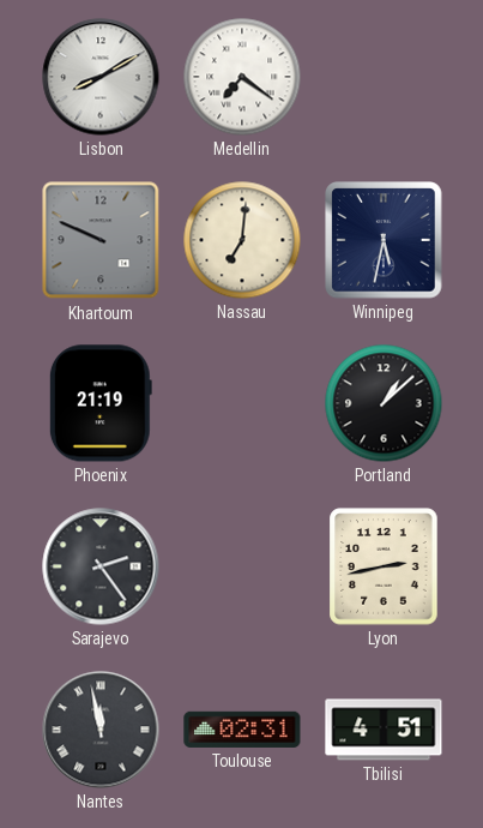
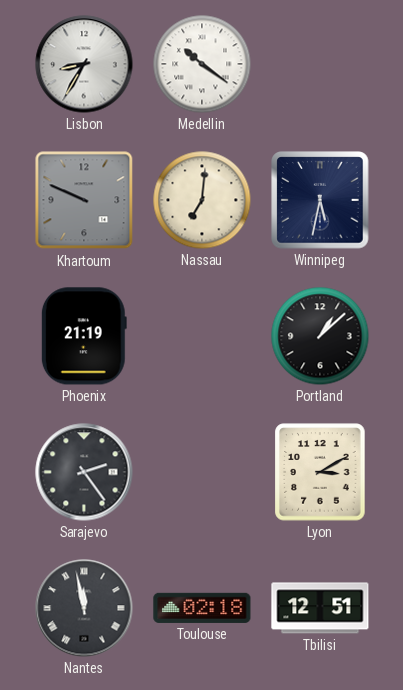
Lisbon: 8:10 -> 8:35 (84, 64)
Medellin: 7:21 -> 10:21 (202, 64)
Lyon: 2:43 -> 3:10 (320, 472)
Toulouse: 02:31 -> 02:18 (202, 608)
Tbilisi: 4:51 -> 12:51 (320, 608)
